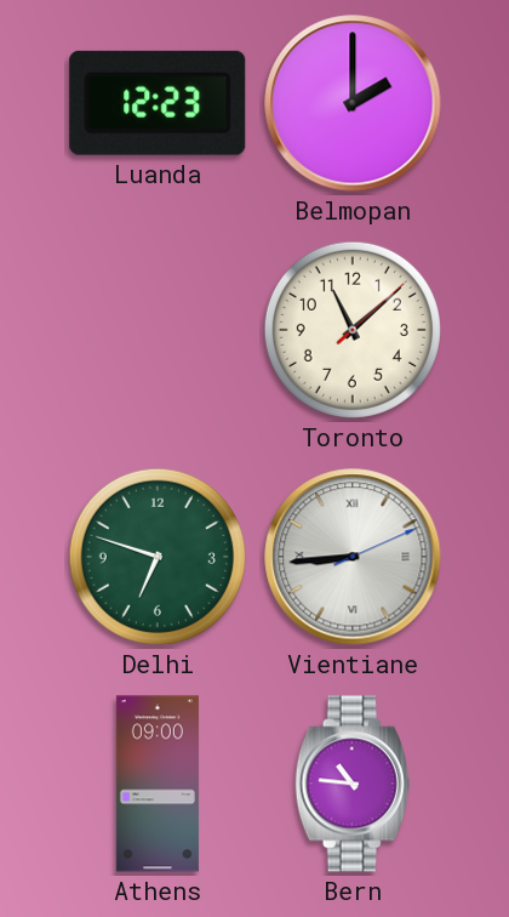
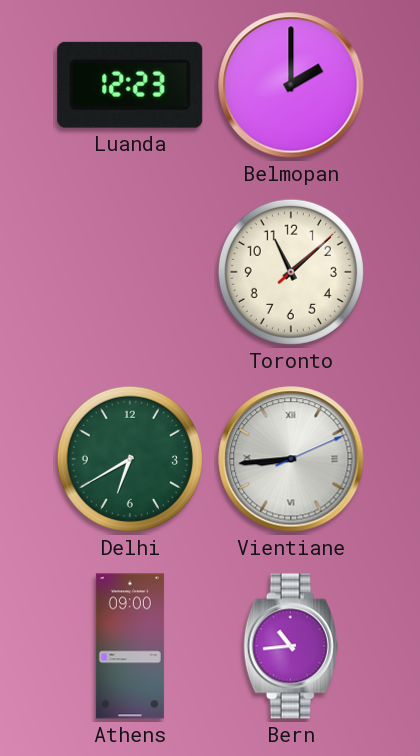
Delhi: 6:48 -> 6:40 (130, 459)
Bern: 10:46 -> 10:44 (291, 646)
